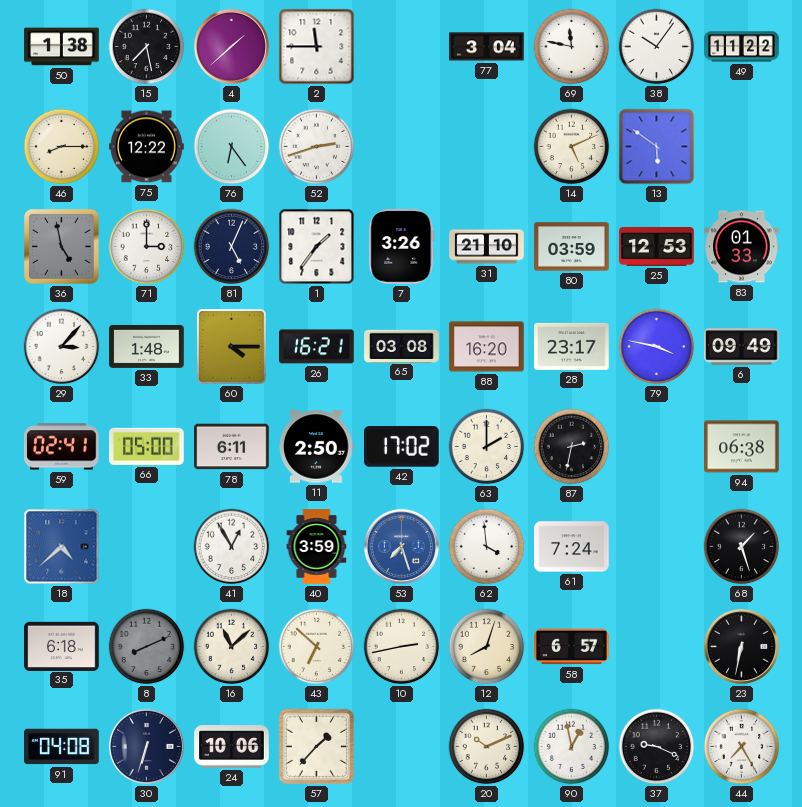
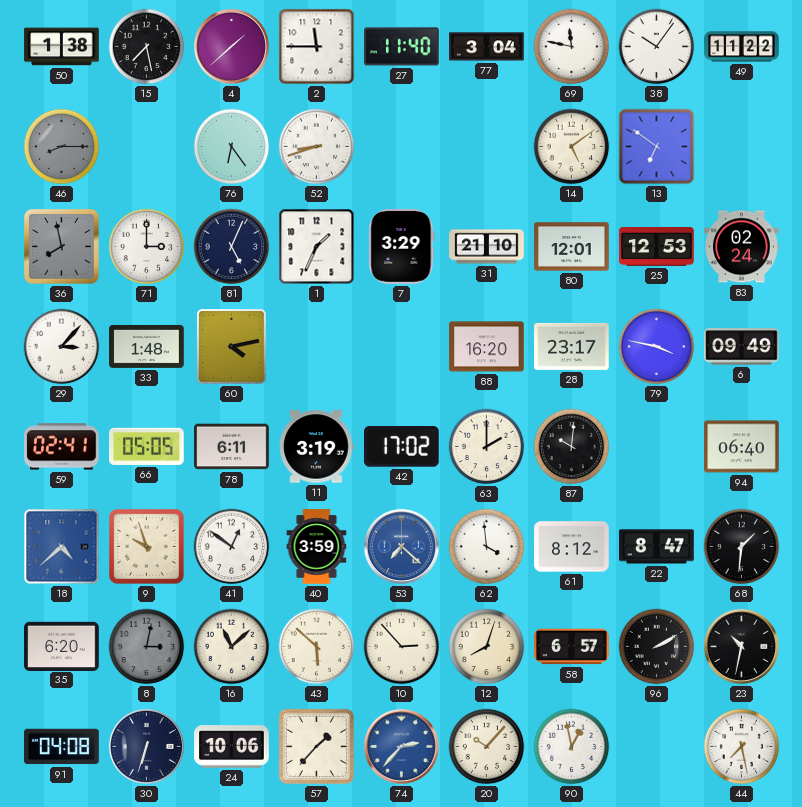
27: none -> 11:40 (402, 47)
46 dial: cream -> grey (62, 147)
75: 12:22 -> none (147, 147)
52: 2:42 -> 8:42 (317, 147)
14: 5:11 -> 5:09 (572, 147)
13: 5:51 -> 6:51 (657, 147)
36: 4:58 -> 7:58 (62, 247)
1: 1:36 -> 1:34 (317, 247)
7: 3:26 -> 3:29 (402, 247)
80: 03:59 -> 12:01 (572, 247)
83: 01:33 -> 02:24 (742, 247)
60: 4:15 -> 4:13 (232, 347)
26: 16:21 -> none (317, 347)
65: 03:08 -> none (402, 346)
66: 05:00 -> 05:05 (147, 446)
11: 2:50 -> 3:19 (317, 447)
87: 2:32 -> 10:01 (572, 447)
94: 06:38 -> 06:40 (742, 447)
9: none -> 9:57 (147, 547)
41: 12:55 -> 12:51 (232, 547)
53: 7:27 -> 7:22 (401, 546)
61: 7:24 -> 8:12 (572, 547)
22: none -> 8:47 (657, 547)
68: 1:27 -> 1:31 (742, 547)
35: 6:18 -> 6:20 (62, 646)
8: 8:11 -> 3:02 (147, 647)
43: 6:52 -> 5:52 (317, 647)
10: 2:43 -> 2:53 (402, 647)
96: none -> 2:10 (657, 647)
23: 6:32 -> 10:32 (741, 646)
74: none -> 2:37 (401, 746)
20: 10:11 -> 10:07 (487, 747)
37: 9:19 -> none (657, 747)
44: 7:25 -> 7:28 (742, 747)
